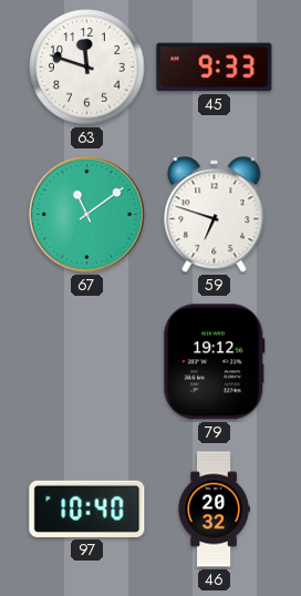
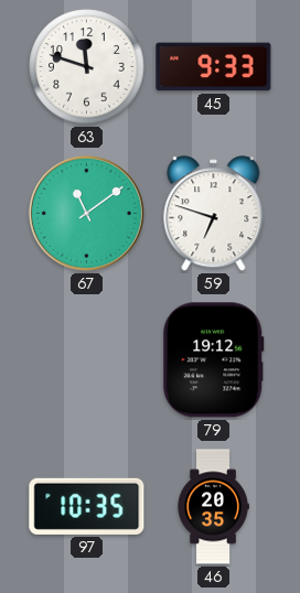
97: 10:40 -> 10:35 (87, 506)
46: 20:32 -> 20:35 (213, 507)
